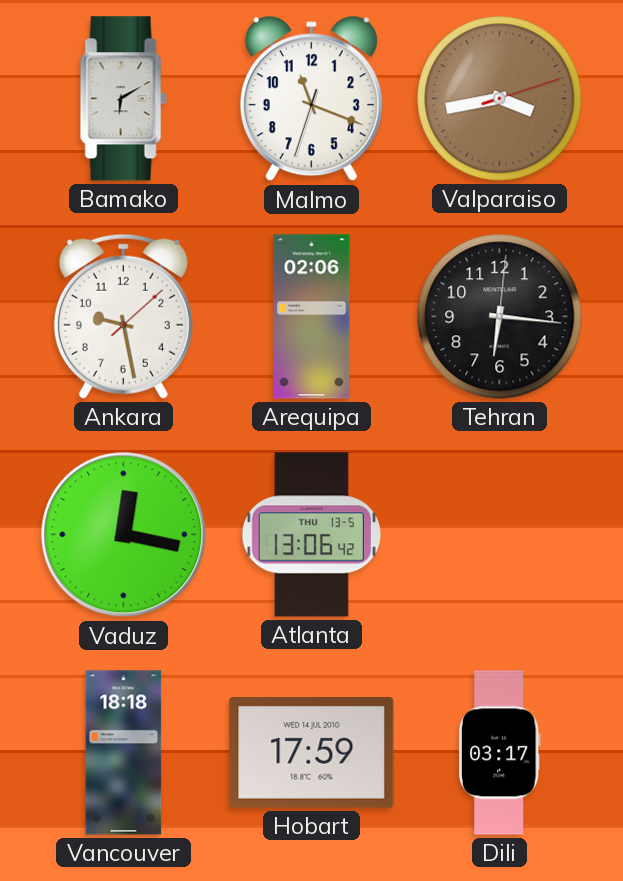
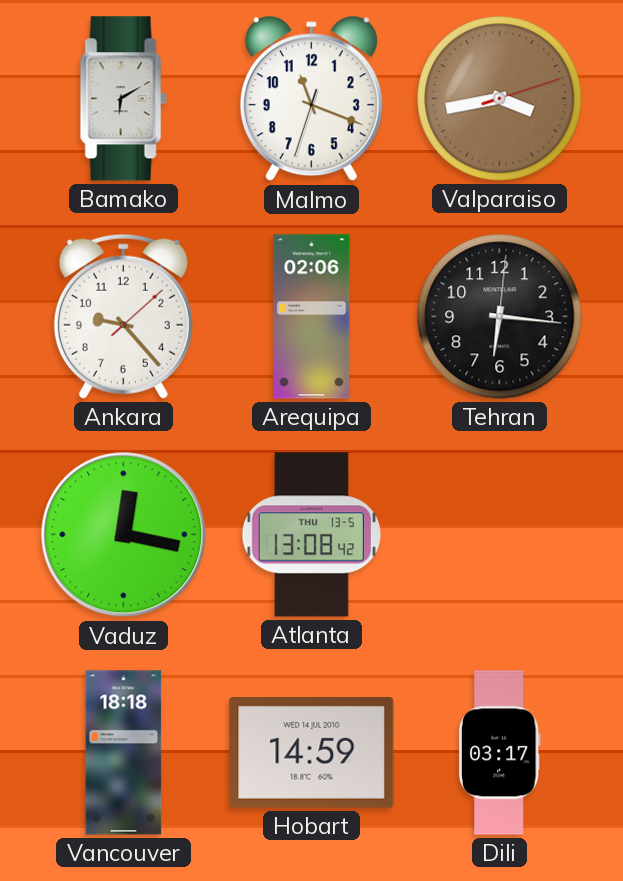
Ankara: 9:28 -> 9:23 (123, 316)
Atlanta: 13:06 -> 13:08 (311, 535)
Hobart: 17:59 -> 14:59 (312, 753)
